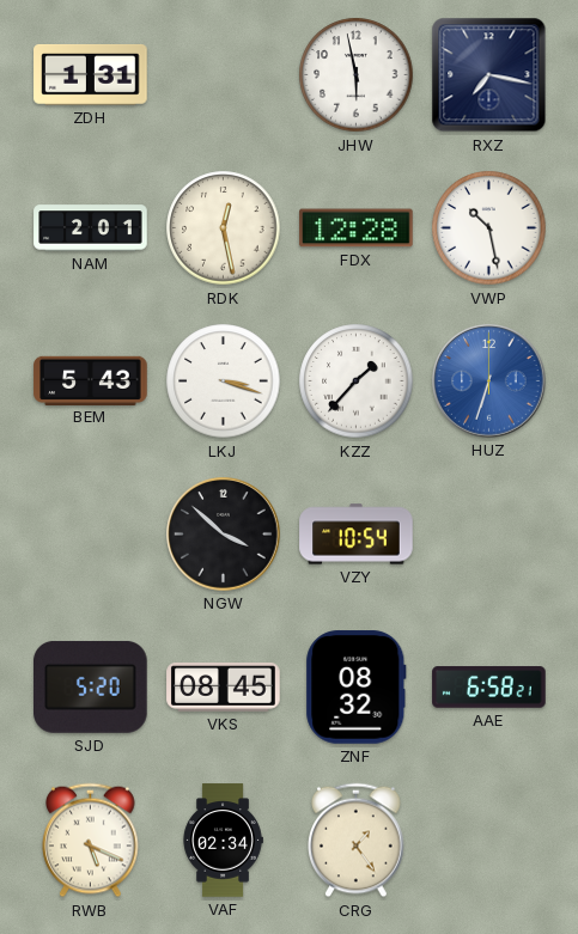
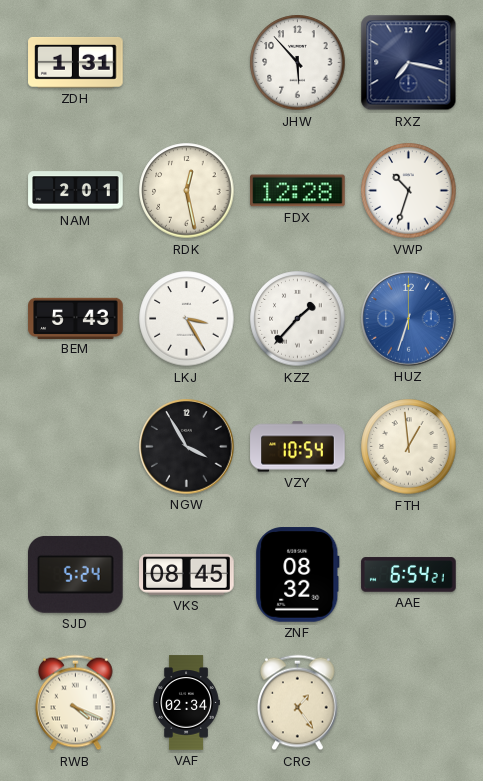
JHW: 5:58 -> 5:53 (298, 63)
VWP: 10:28 -> 10:33 (409, 191)
LKJ: 3:18 -> 3:25 (187, 319)
NGW: 3:52 -> 3:55 (187, 447)
FTH: none -> 12:59 (409, 447)
SJD: 5:20 -> 5:24 (76, 574)
AAE: 6:58 -> 6:54 (409, 575)
RWB: 5:19 -> 4:19 (76, 703)
